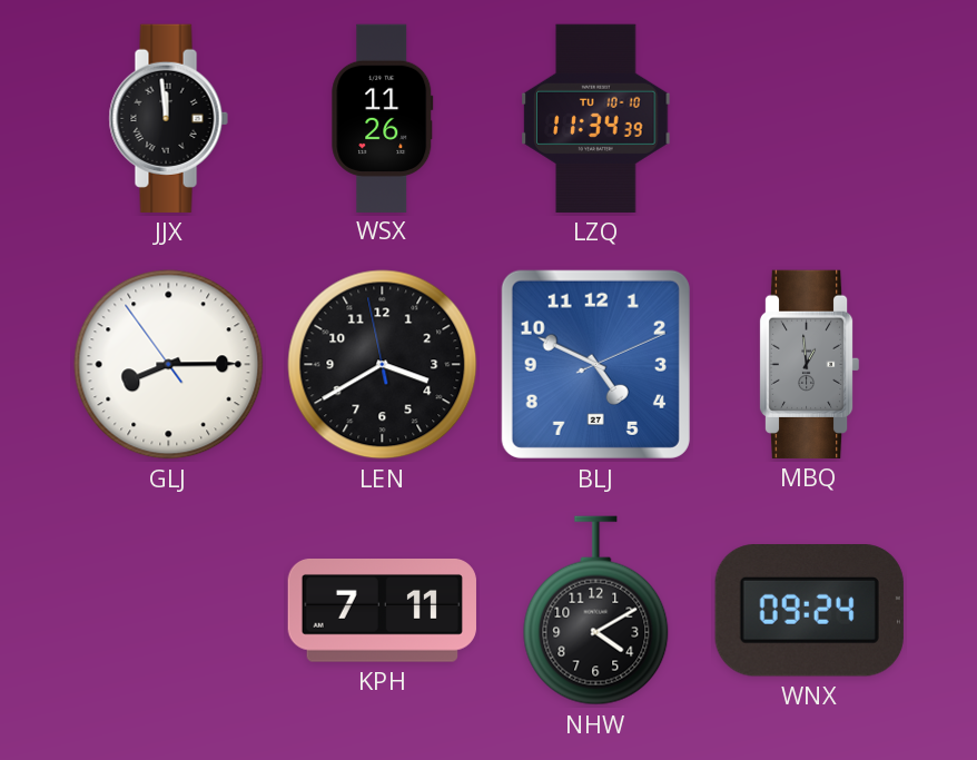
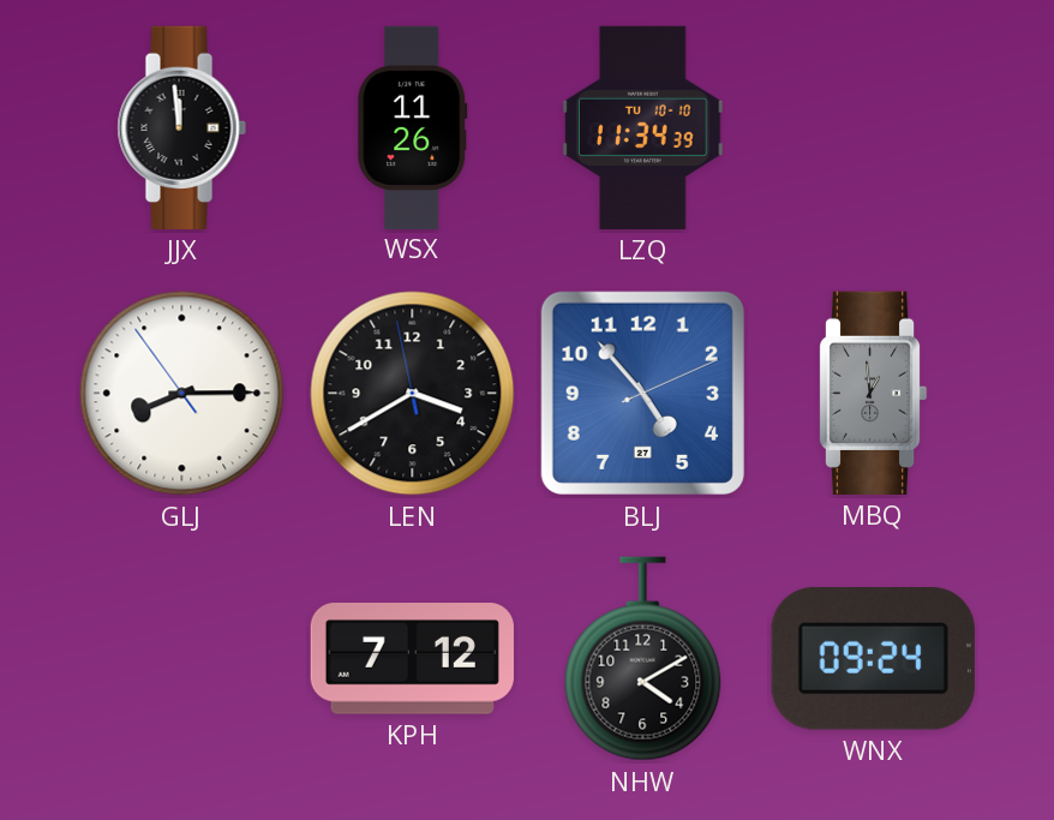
BLJ: 4:49 -> 4:53 (642, 393)
KPH: 7:11 -> 7:12 (412, 659)
